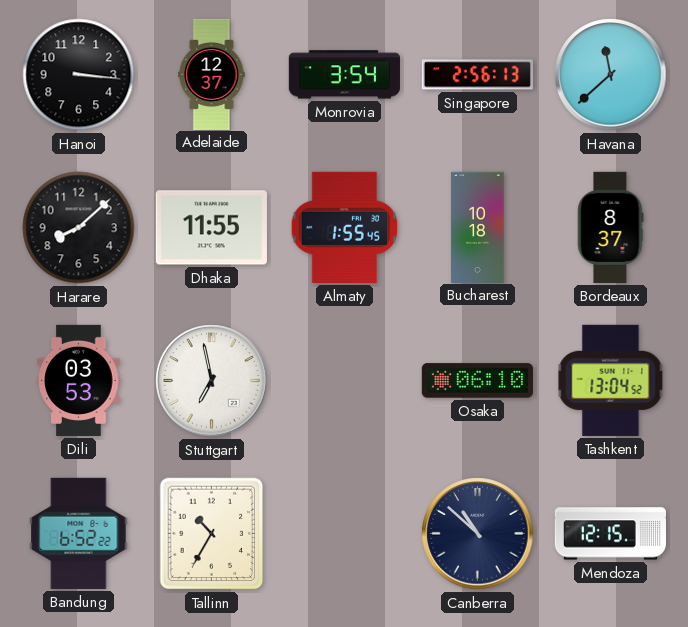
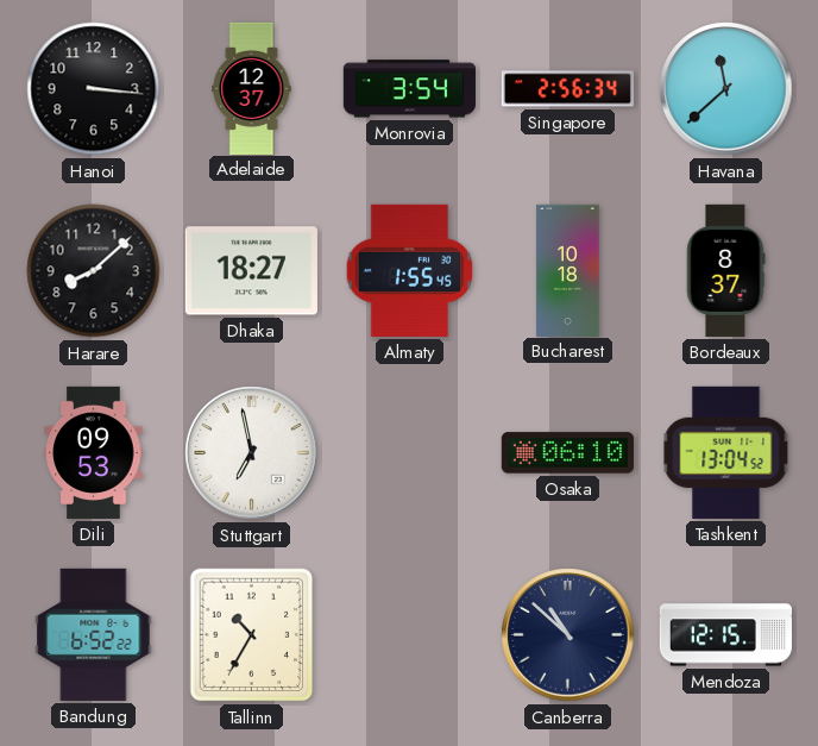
Singapore: 2:56:13 -> 2:56:34 (567, 89)
Dhaka: 11:55 -> 18:27 (251, 271)
Dili: 03:53 -> 09:53 (94, 452)
